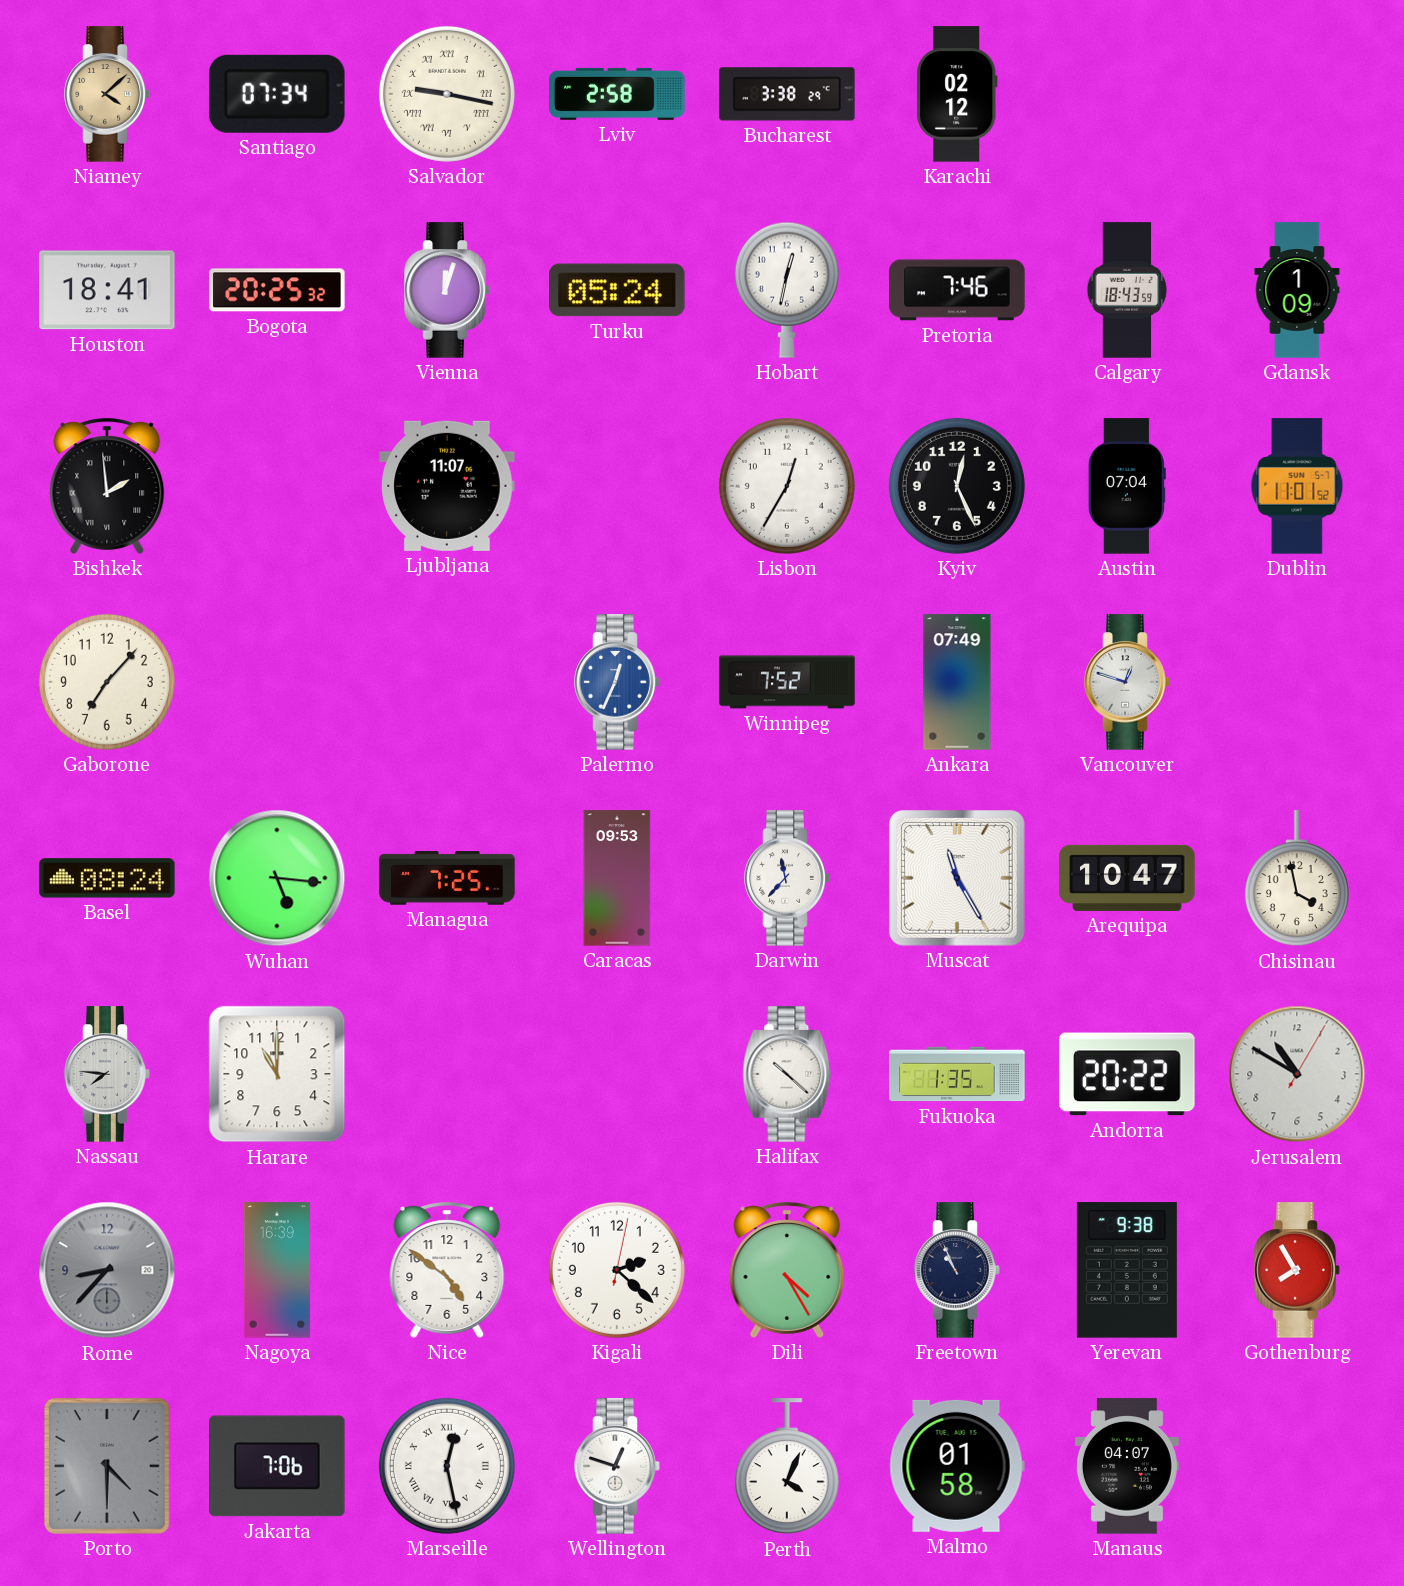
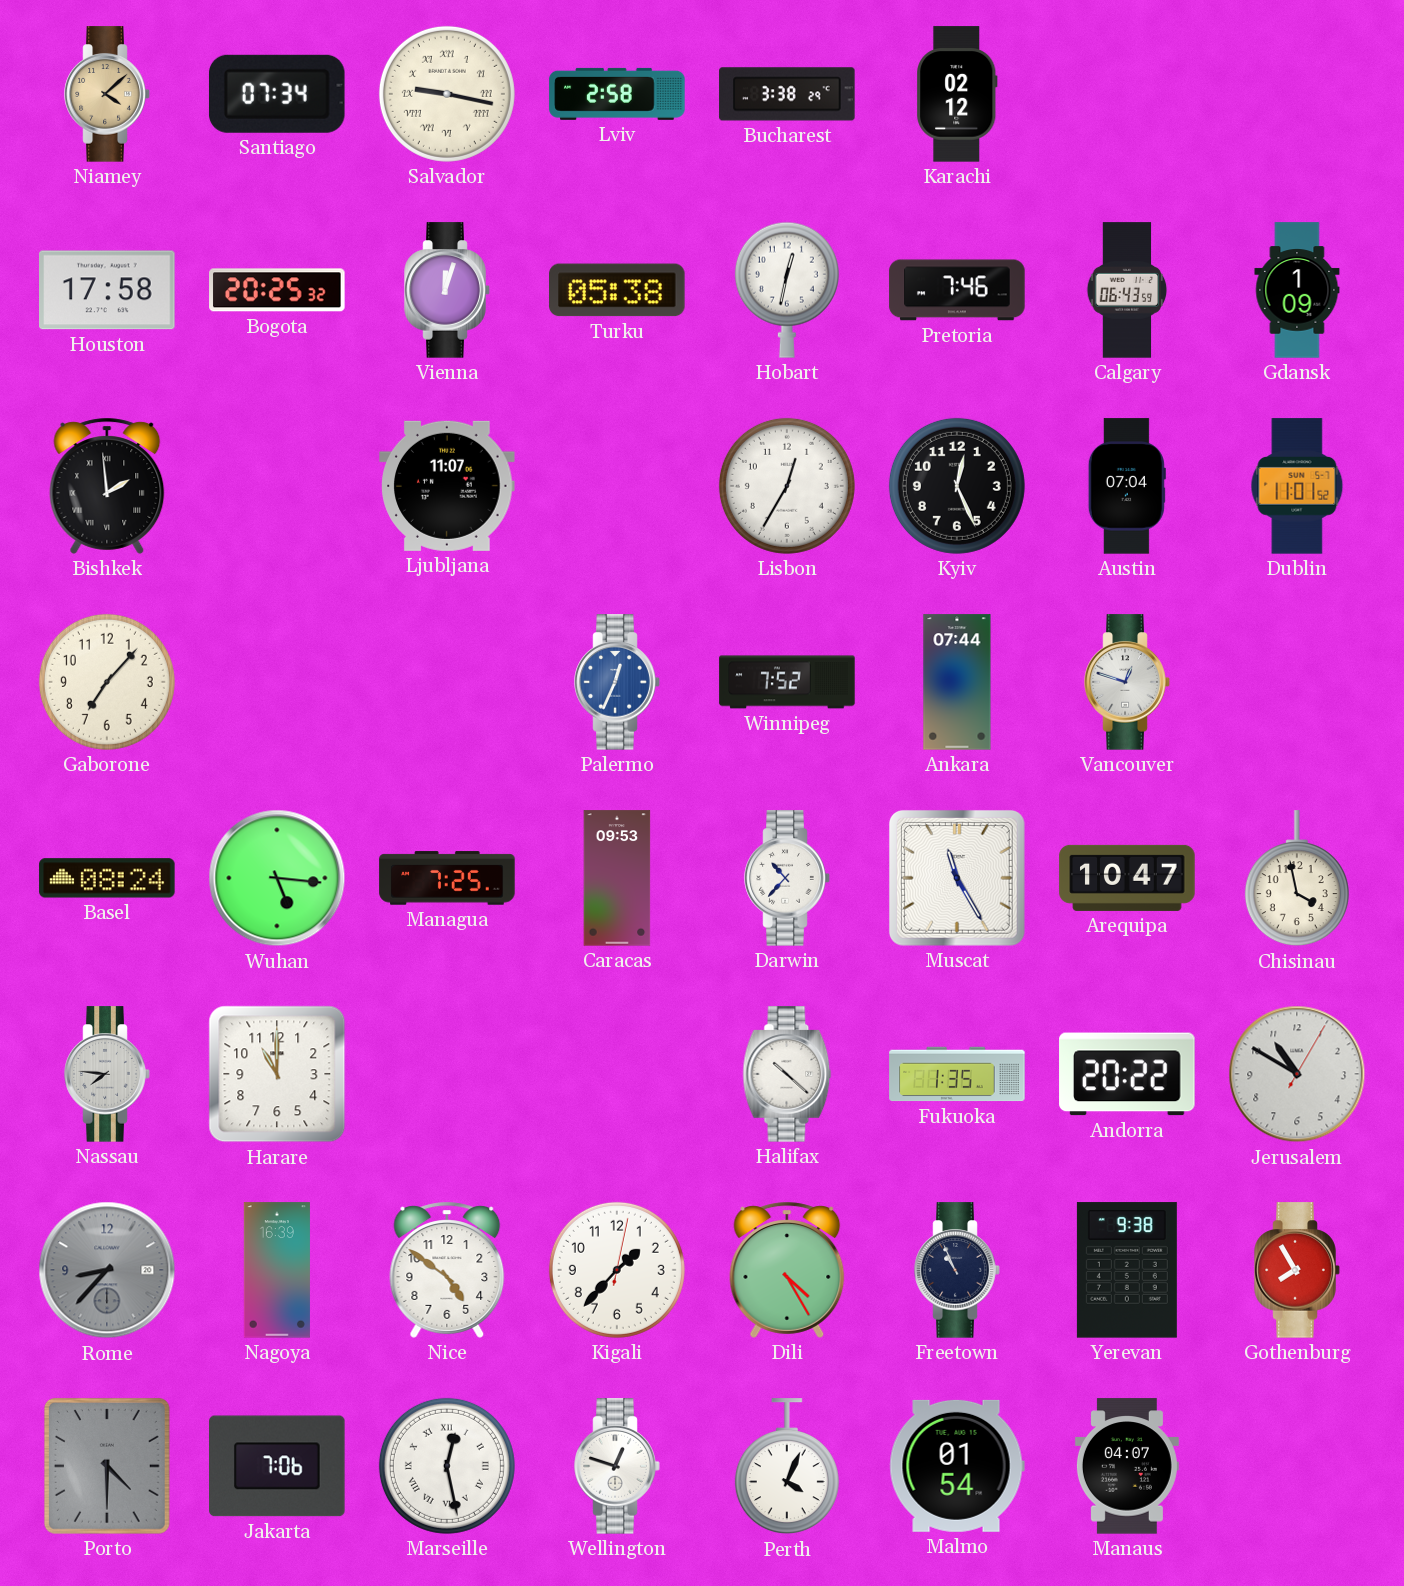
Houston: 18:41 -> 17:58 (107, 290)
Turku: 05:24 -> 05:38 (617, 290)
Calgary: 18:43 -> 06:43 (1127, 290)
Ankara: 07:49 -> 07:44 (957, 682)
Darwin: 11:37 -> 10:37 (787, 878)
Kigali: 2:22 -> 1:37 (617, 1270)
Malmo: 01:58 -> 01:54 (957, 1466)
